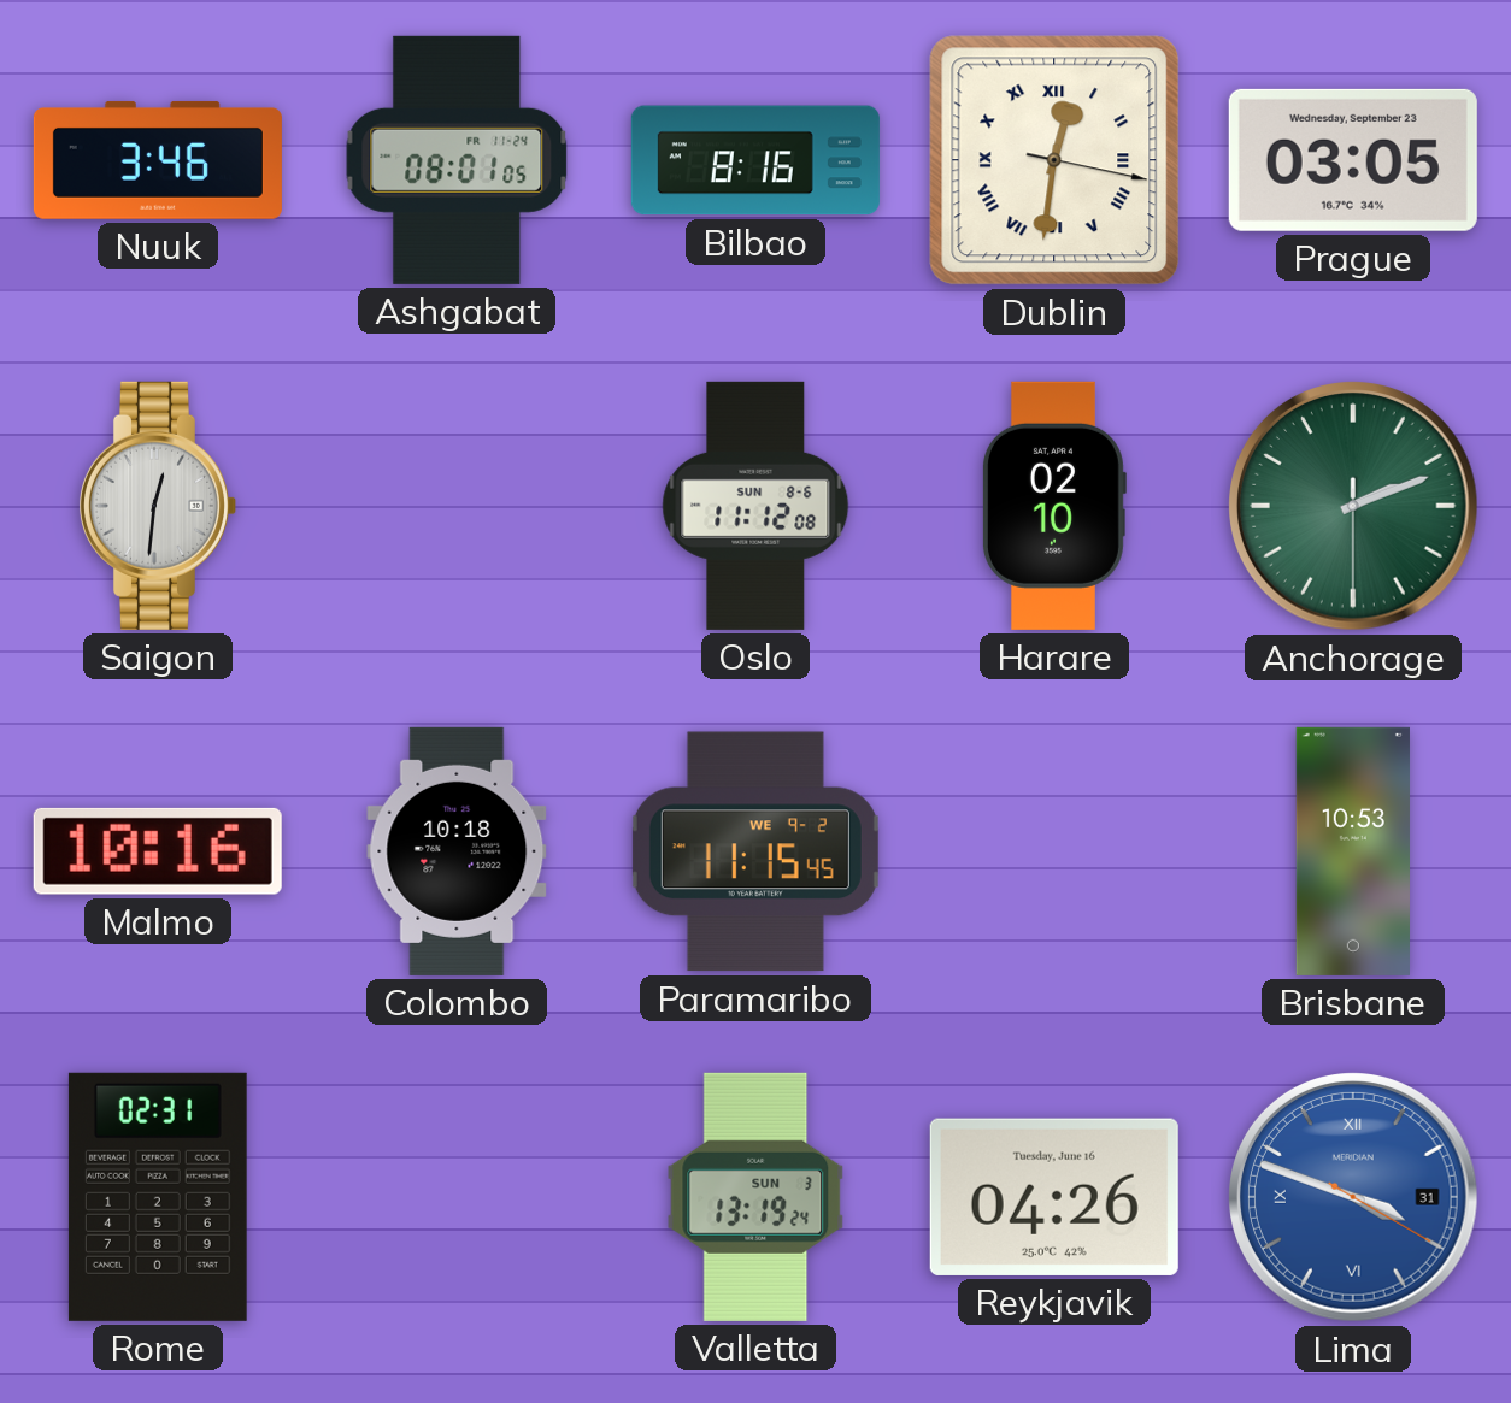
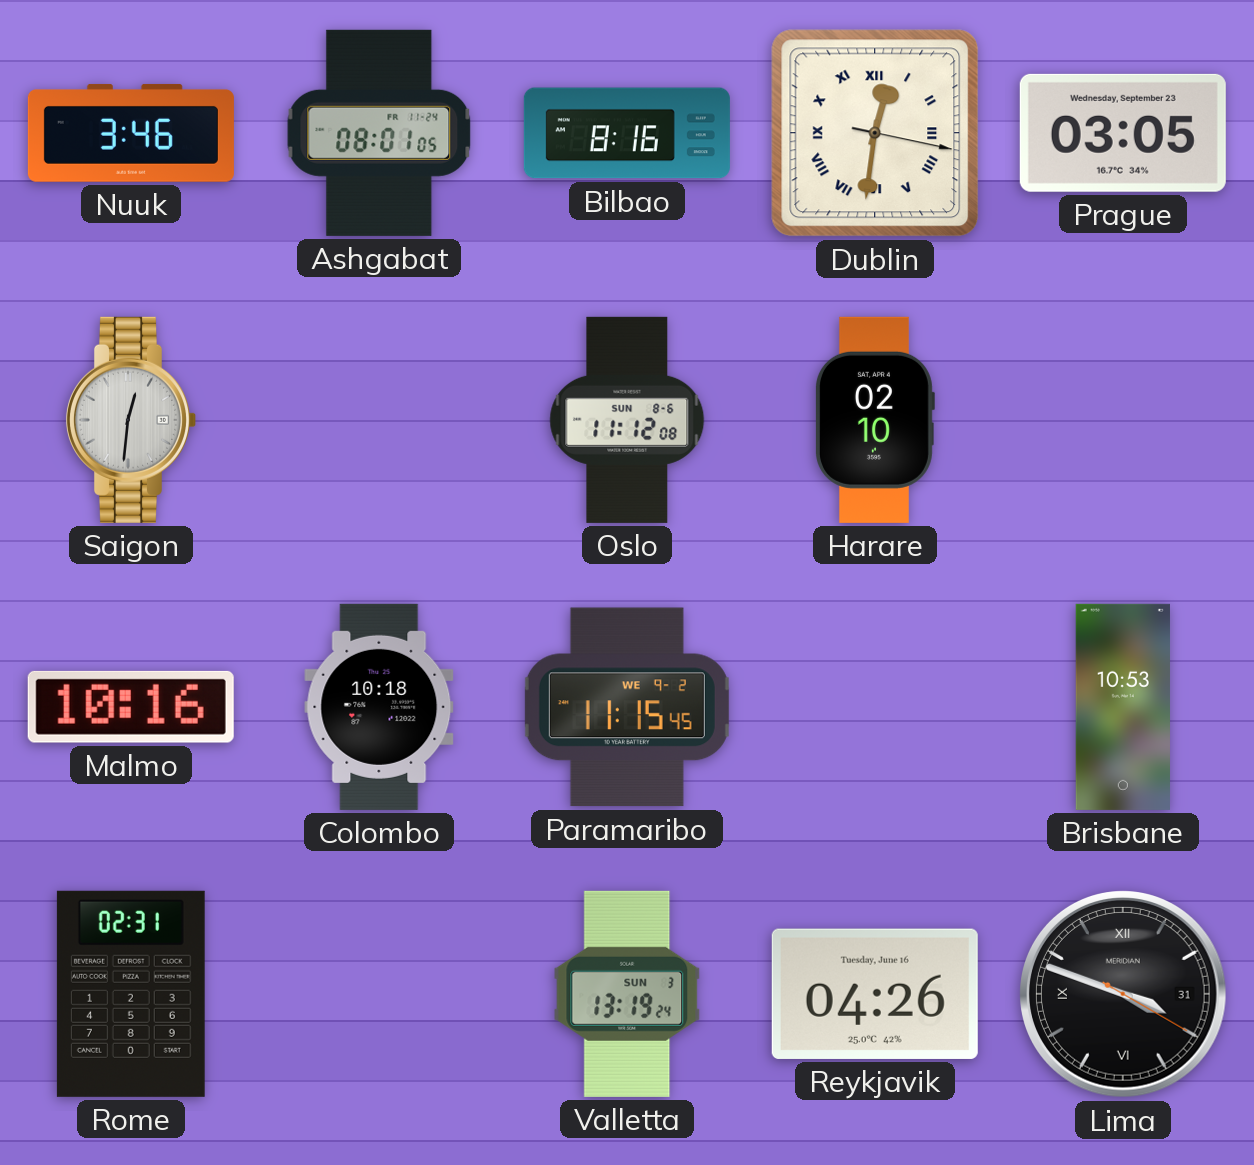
Anchorage: 2:11 -> none (1354, 507)
Lima dial: blue -> black (1124, 995)
